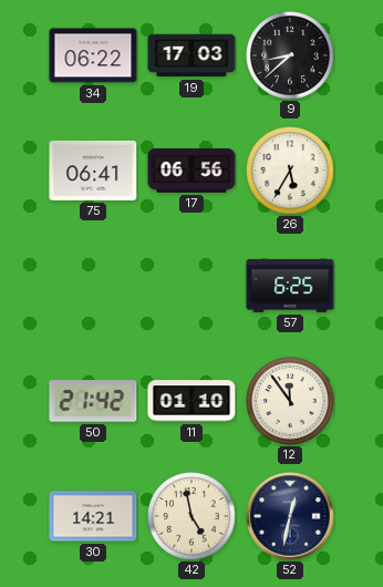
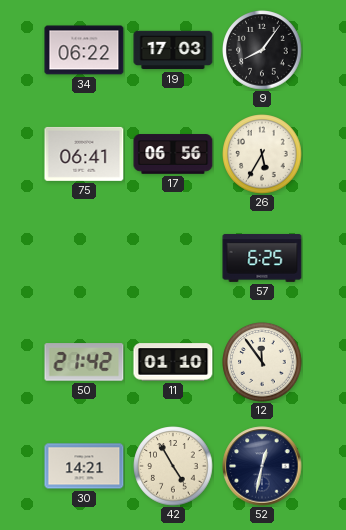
9: 8:38 -> 8:06 (262, 50)
42: 4:58 -> 4:55 (173, 466)
